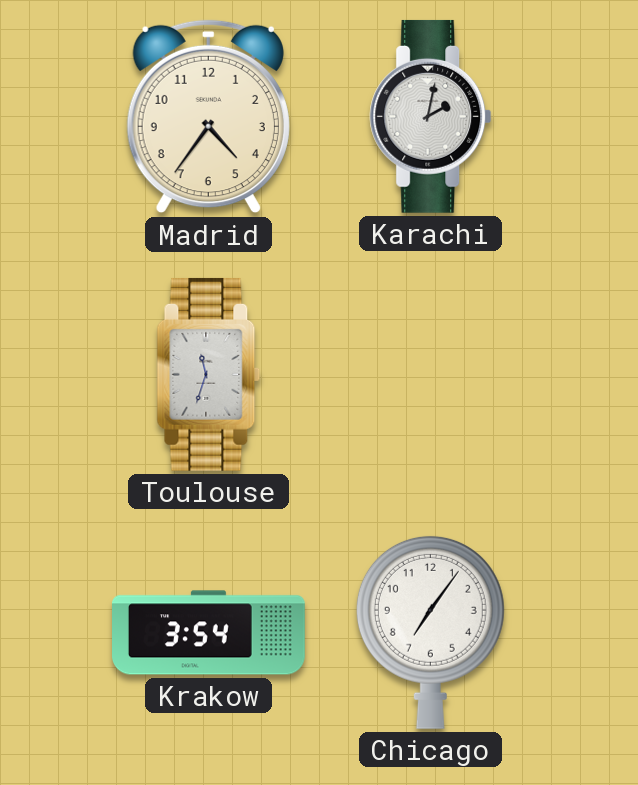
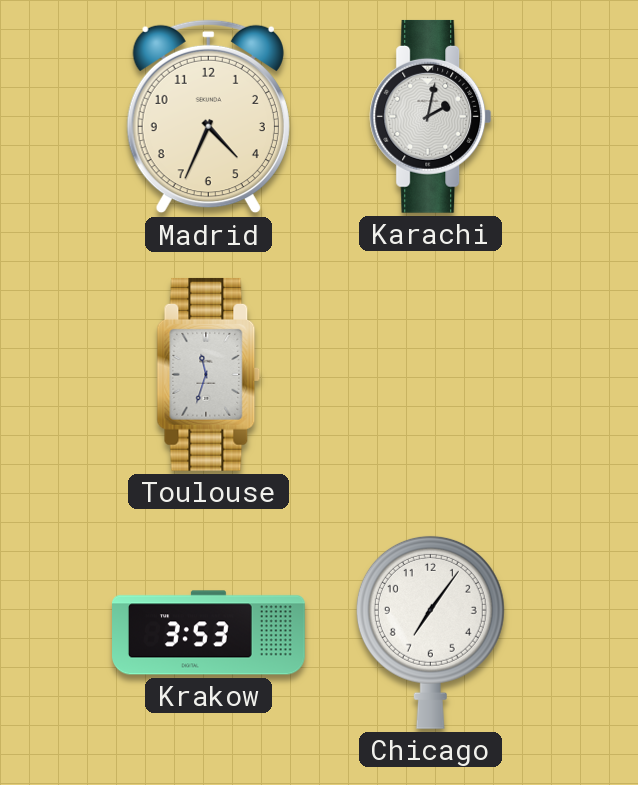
Madrid: 4:36 -> 4:34 (208, 117)
Krakow: 3:54 -> 3:53 (209, 633)
